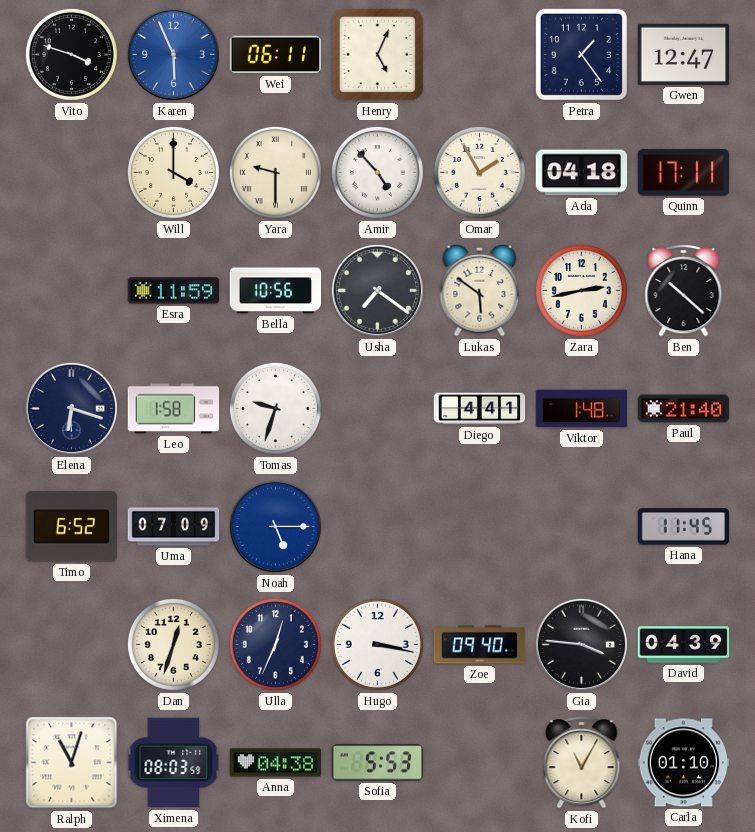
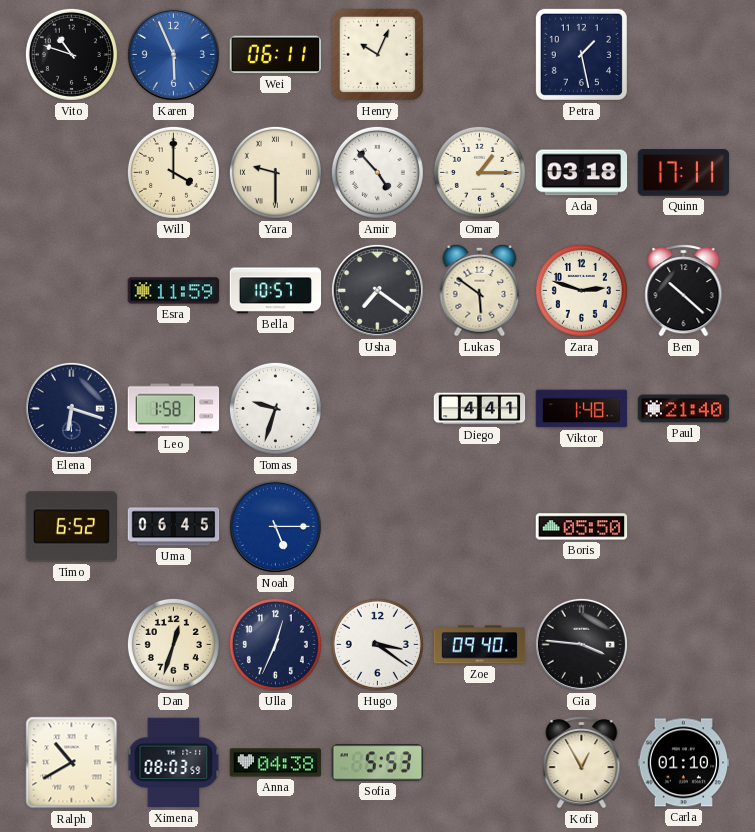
Vito: 3:48 -> 10:48 (71, 54)
Henry: 5:04 -> 10:04 (377, 54)
Petra: 1:24 -> 1:28 (581, 54)
Gwen: 12:47 -> none (684, 54)
Omar: 1:55 -> 1:15 (479, 172)
Ada: 04:18 -> 03:18 (582, 173)
Bella: 10:56 -> 10:57 (276, 291)
Zara: 2:43 -> 2:48 (581, 290)
Uma: 07:09 -> 06:45 (174, 527)
Boris: none -> 05:50 (582, 527)
Hana: 11:45 -> none (684, 527)
Hugo: 3:17 -> 3:21 (377, 644)
David: 04:39 -> none (684, 645)
Ralph: 11:03 -> 10:40 (72, 763)
Kofi: 11:05 -> 12:55 (582, 763)
